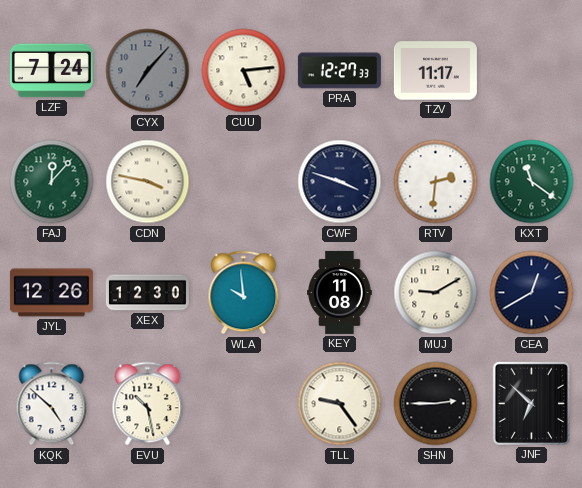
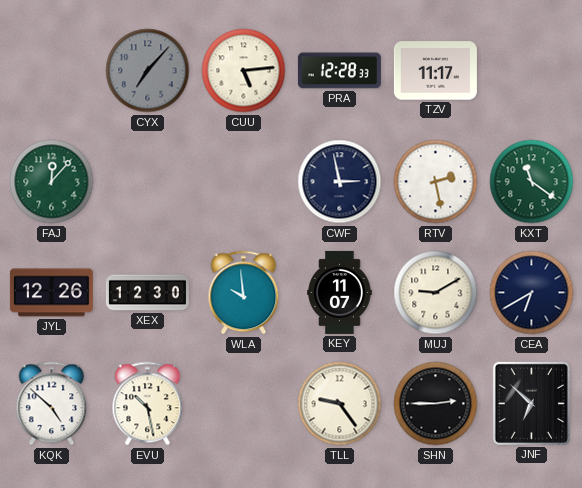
LZF: 7:24 -> none (51, 71)
PRA: 12:27 -> 12:28 (339, 71)
CDN: 3:47 -> none (148, 182)
CWF: 3:48 -> 2:58 (340, 182)
RTV: 2:31 -> 2:28 (436, 182)
KEY: 11:08 -> 11:07 (340, 292)
CEA: 12:40 -> 6:40 (532, 293)
